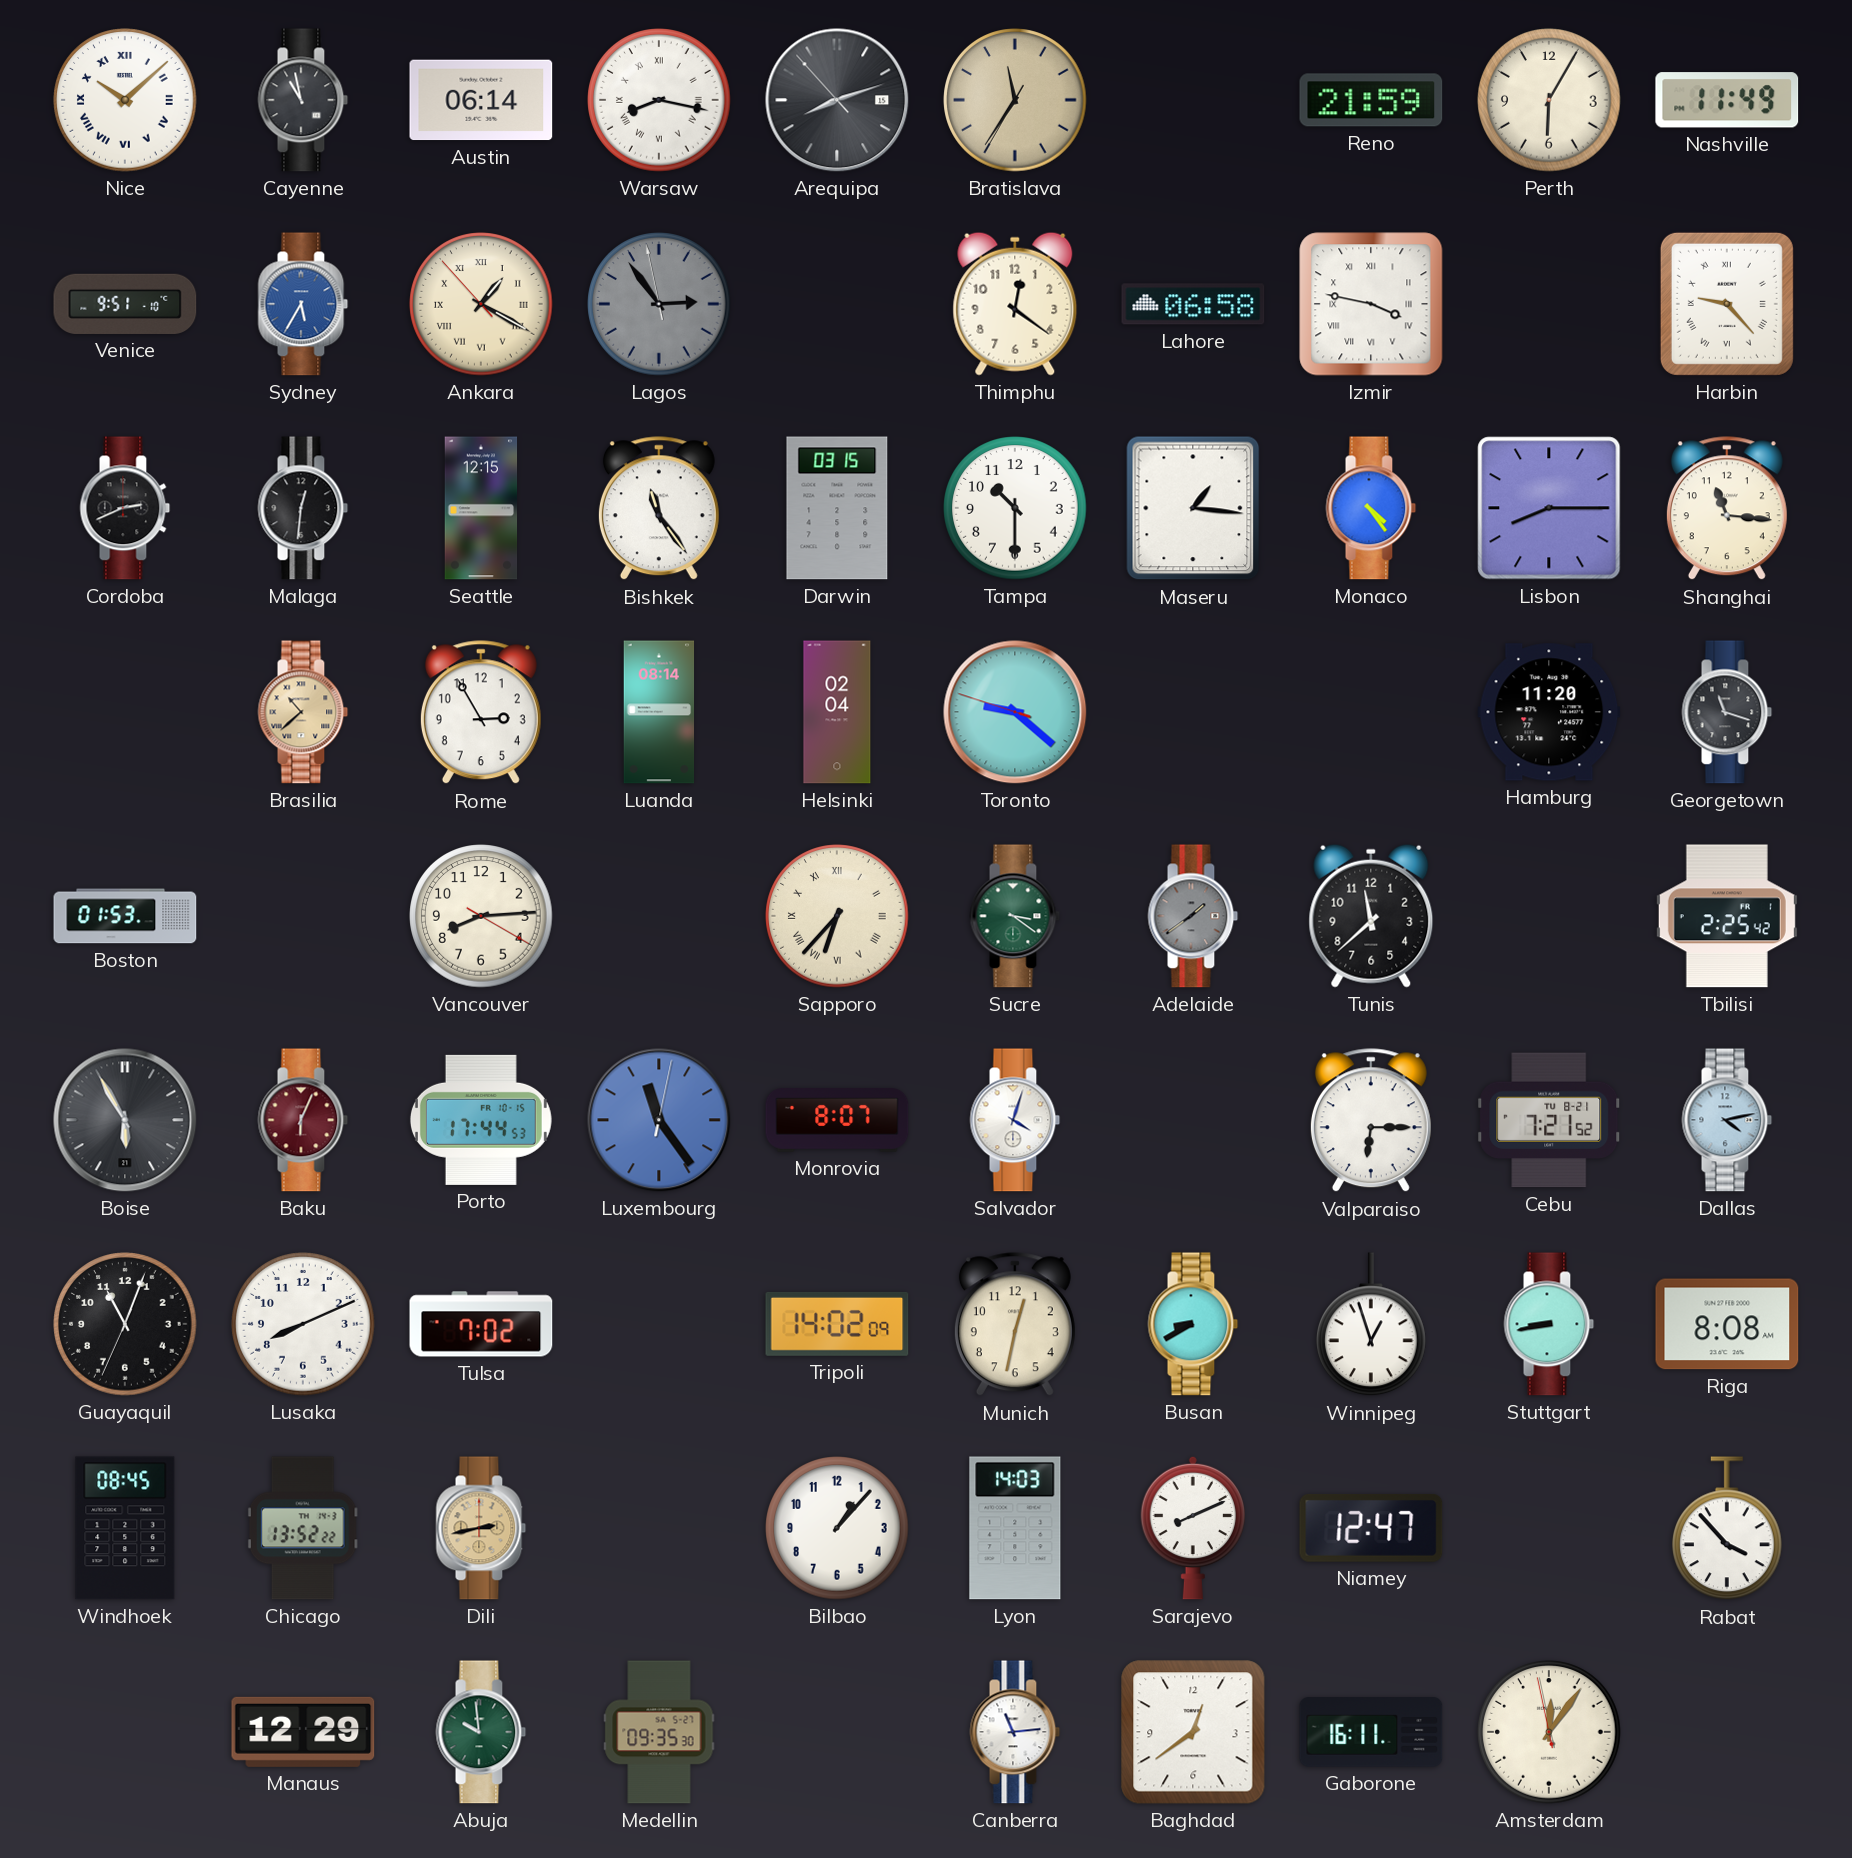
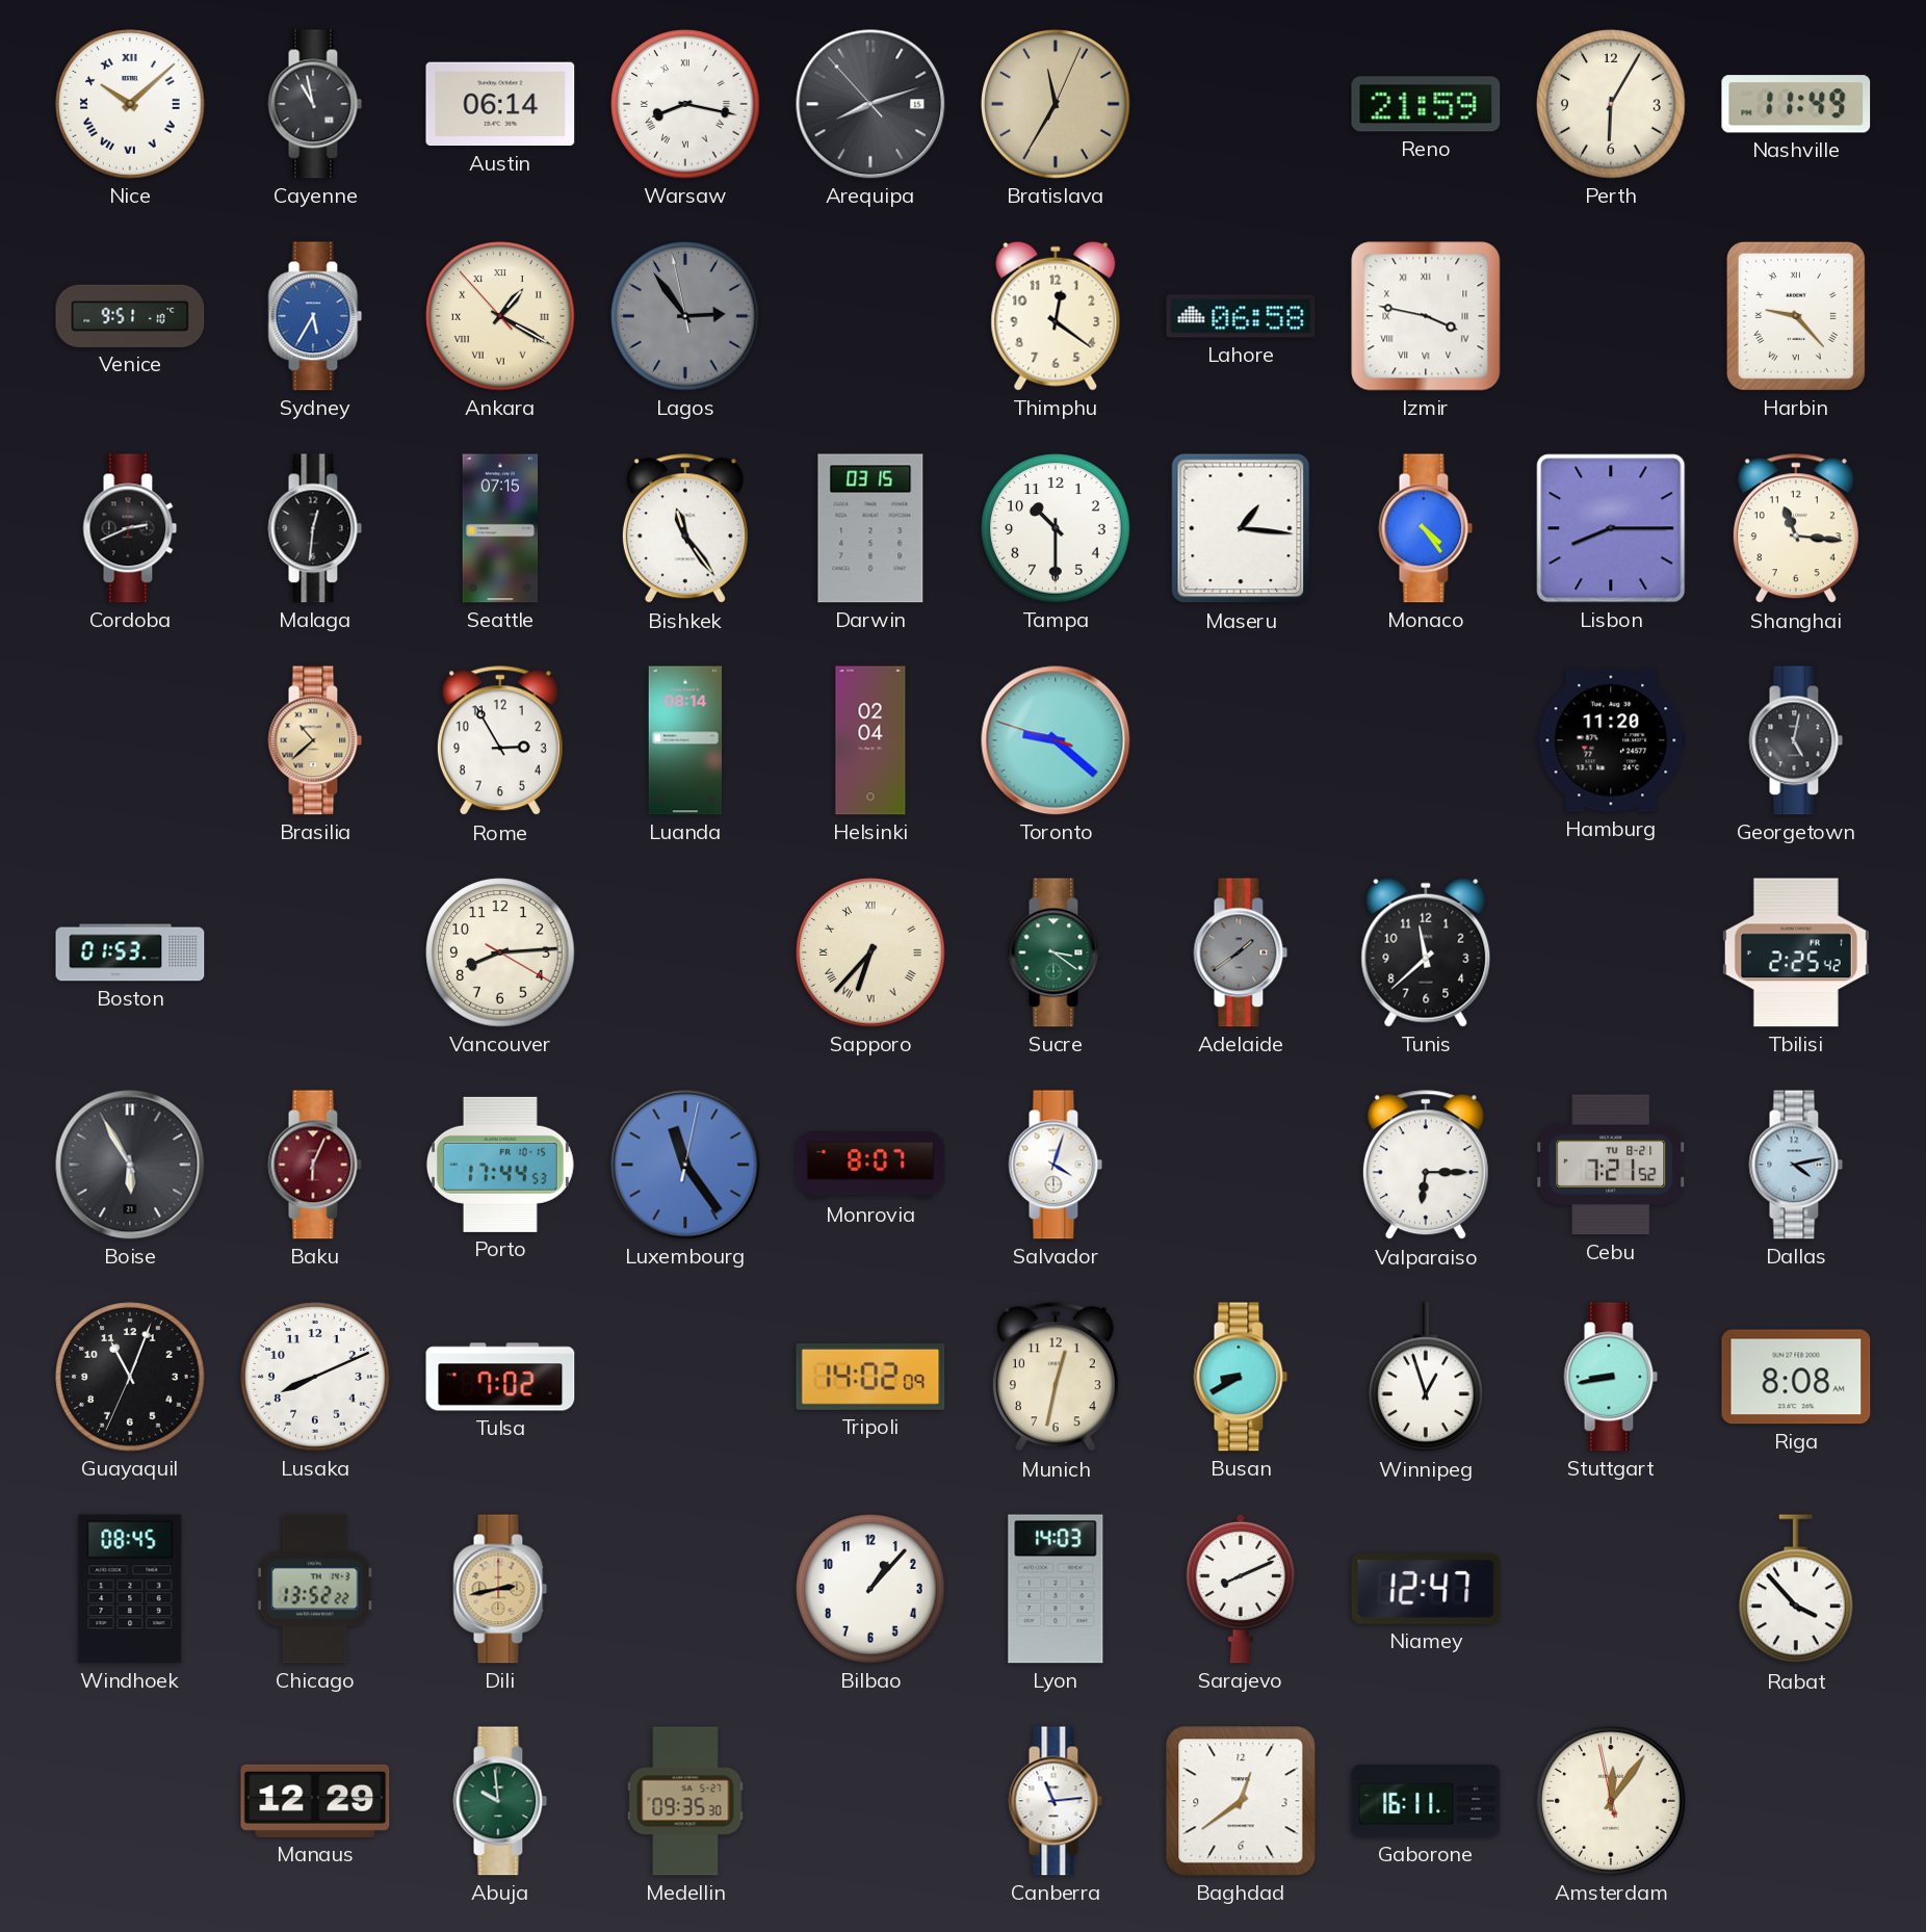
Bratislava: 11:35:35 -> 11:35:04 (1056, 104)
Seattle: 12:15 -> 07:15 (500, 528)
Georgetown: 11:18 -> 5:02 (1796, 740)
